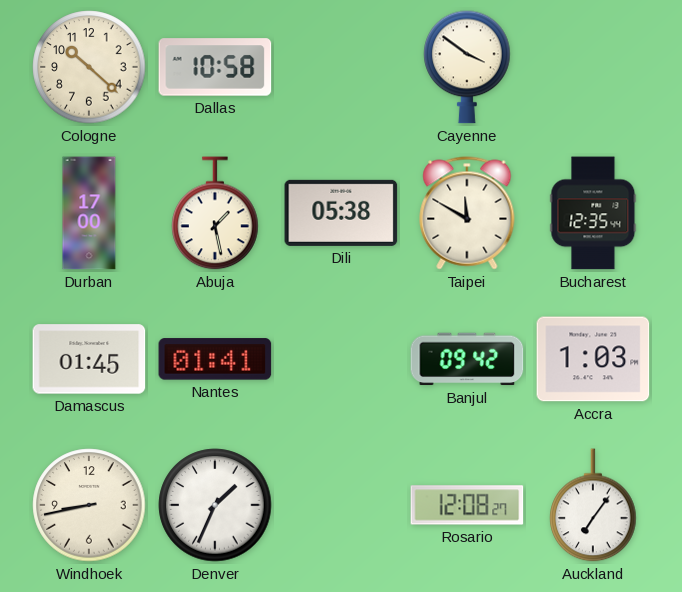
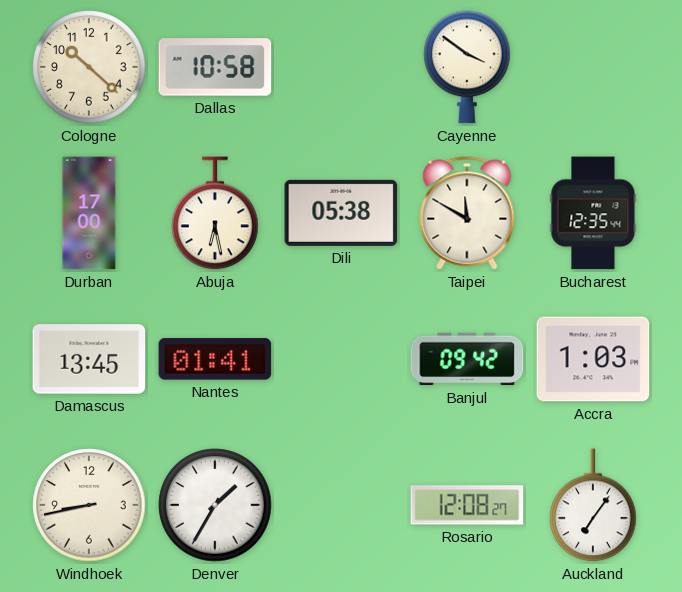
Abuja: 1:28 -> 6:28 (215, 213)
Damascus: 01:45 -> 13:45 (89, 359)
Denver: 1:34 -> 1:35 (215, 505)
